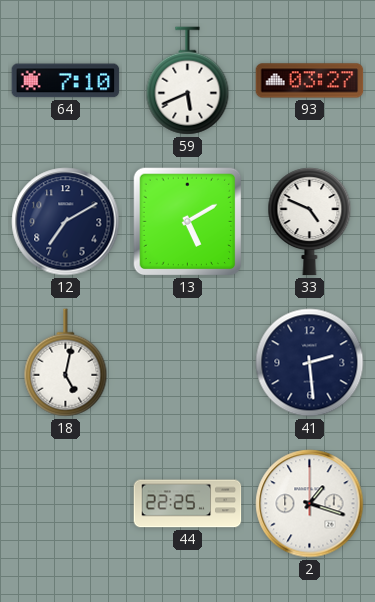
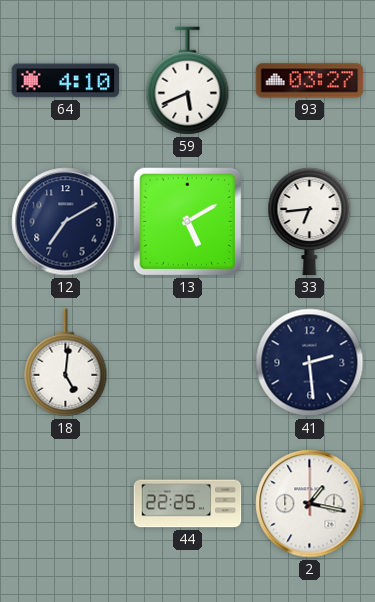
64: 7:10 -> 4:10 (66, 81)
33: 4:49 -> 6:44 (310, 222)
18: 5:02 -> 5:01 (66, 363)
2: 1:18 -> 1:17 (310, 504)
